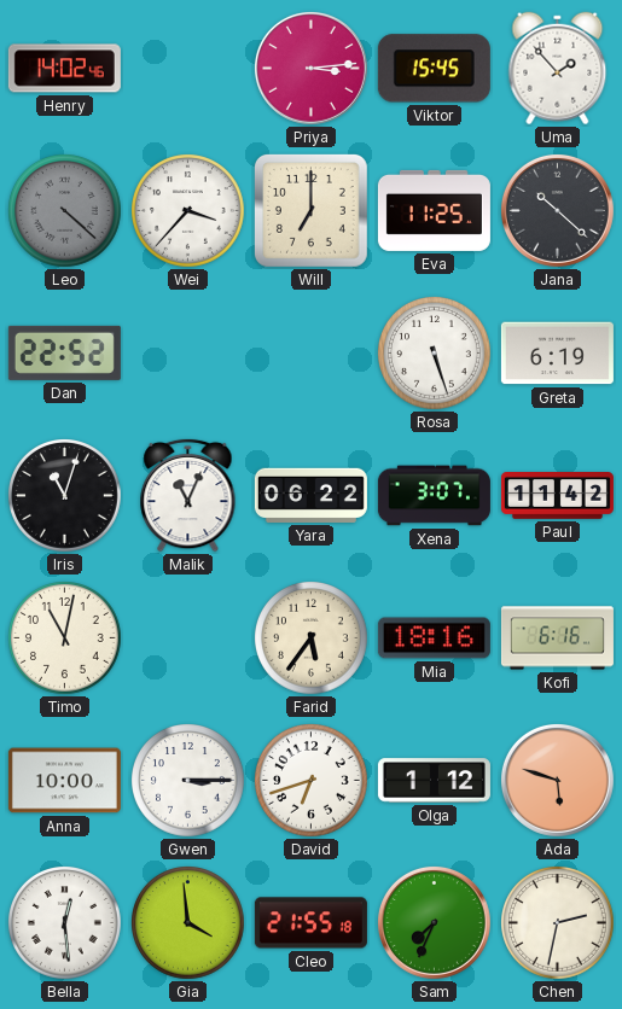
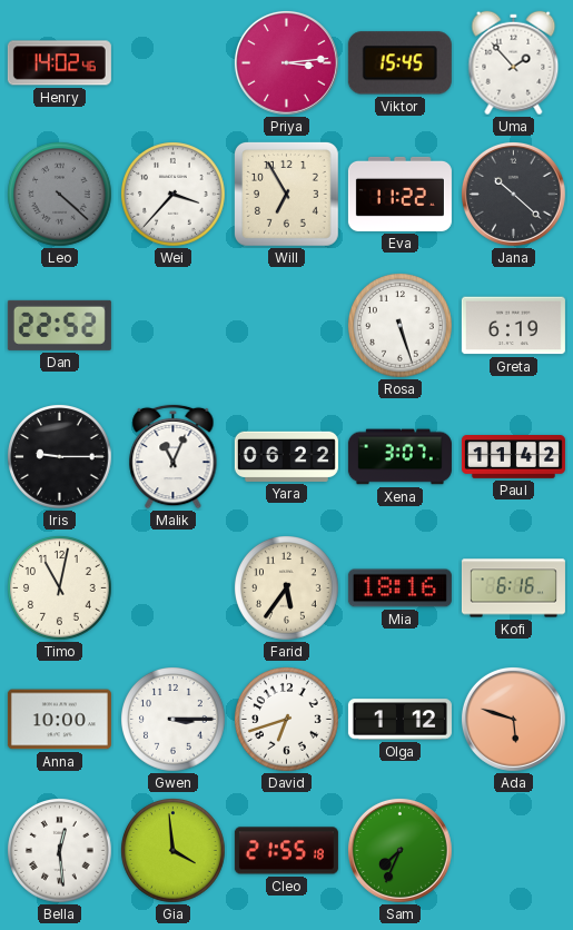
Will: 7:00 -> 6:55 (287, 195)
Eva: 11:25 -> 11:22 (399, 194)
Iris: 11:03 -> 9:15 (60, 457)
Chen: 2:32 -> none (558, 923)
